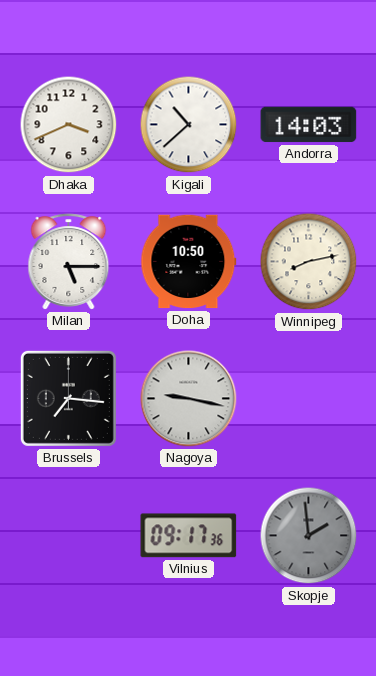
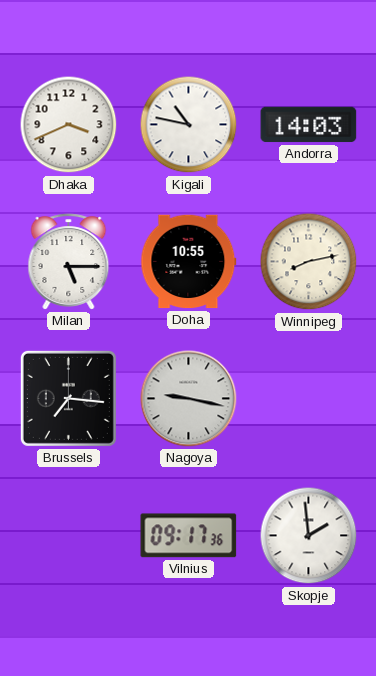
Kigali: 10:38 -> 10:47 (189, 125)
Doha: 10:50 -> 10:55 (189, 262)
Skopje dial: grey -> white (309, 536)
